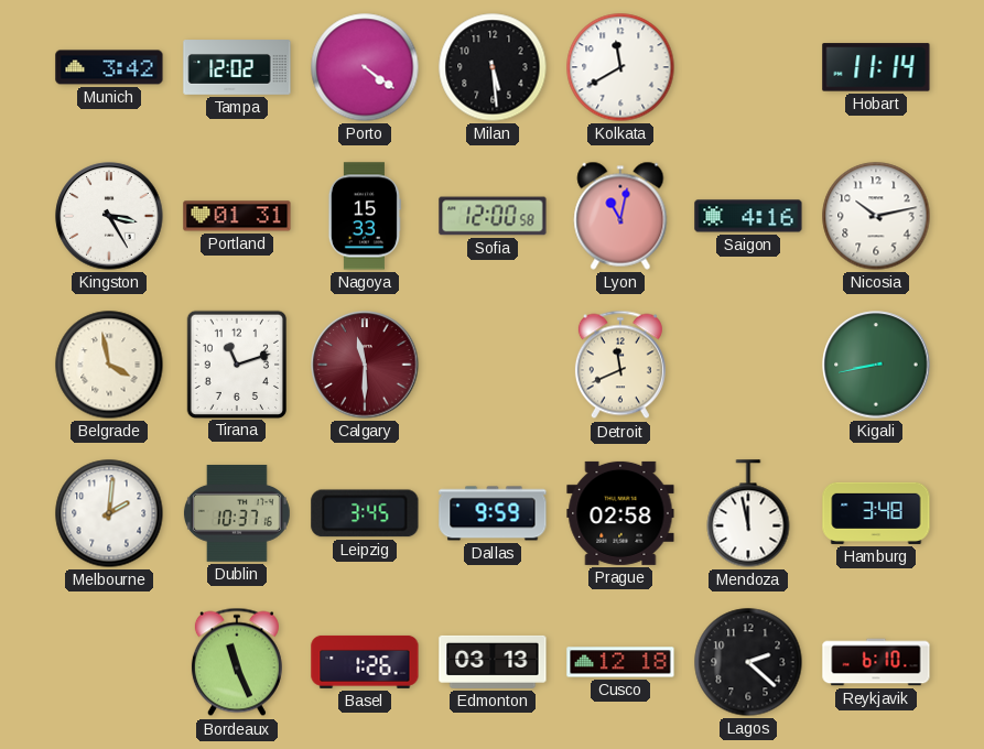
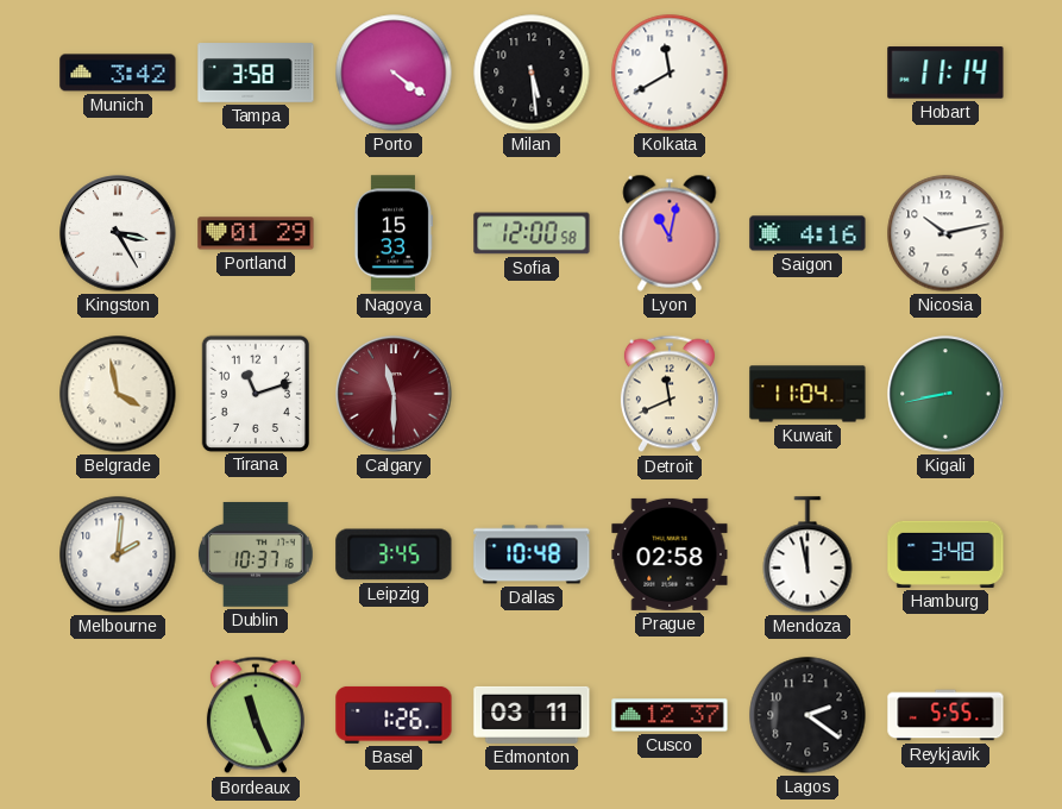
Tampa: 12:02 -> 3:58 (256, 73)
Portland: 01:31 -> 01:29 (256, 233)
Kuwait: none -> 11:04 (808, 394)
Dallas: 9:59 -> 10:48 (532, 554)
Edmonton: 03:13 -> 03:11 (532, 715)
Cusco: 12:18 -> 12:37 (670, 715)
Lagos: 2:22 -> 2:21 (808, 715)
Reykjavik: 6:10 -> 5:55 (945, 715)
